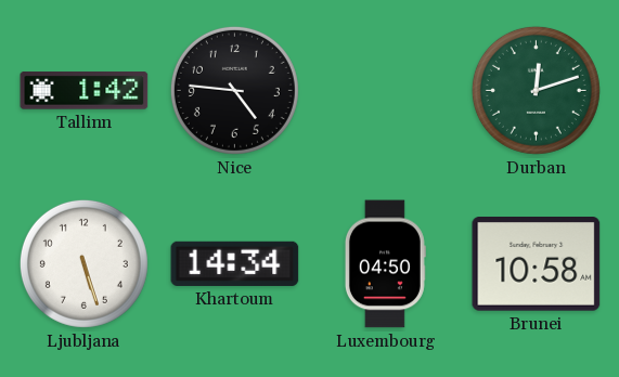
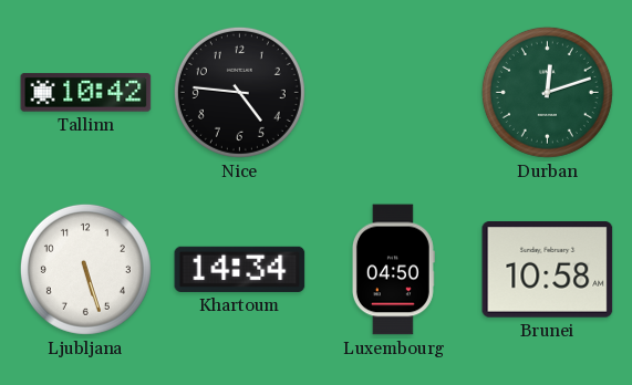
Tallinn: 1:42 -> 10:42 (86, 93)
